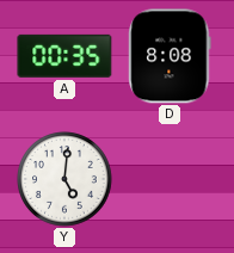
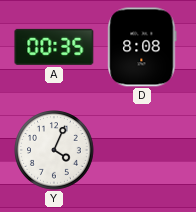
Y: 5:01 -> 4:04 (54, 150)
